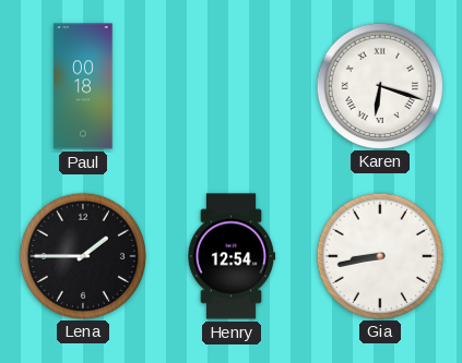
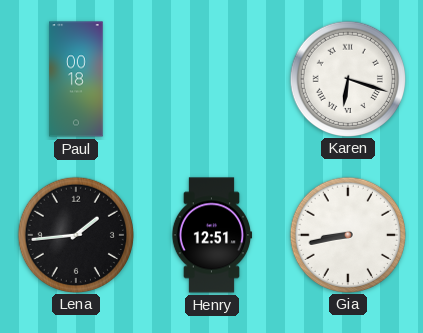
Lena: 1:45 -> 1:44 (75, 234)
Henry: 12:54 -> 12:51 (212, 235)
